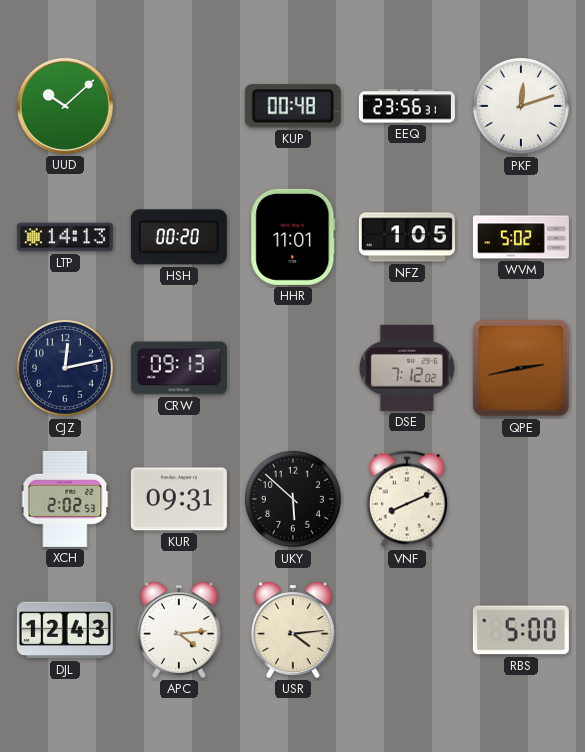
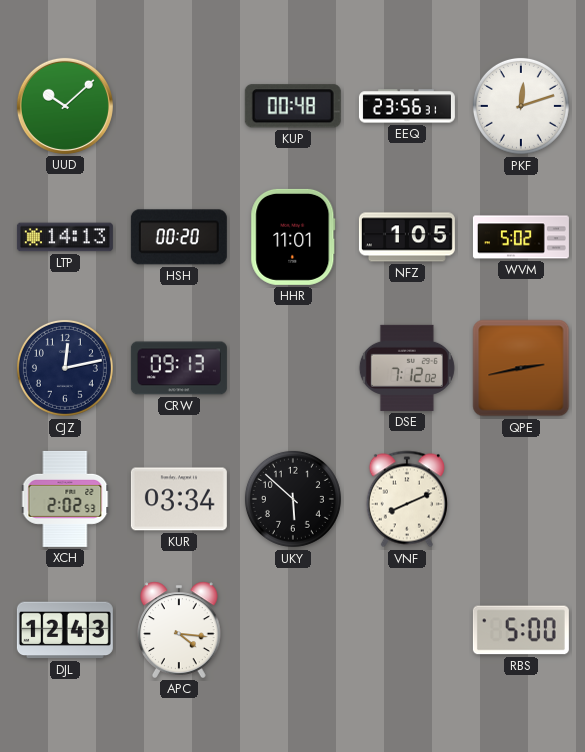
KUR: 09:31 -> 03:34 (179, 499)
APC: 4:14 -> 4:16 (180, 630)
USR: 4:14 -> none (294, 630)
